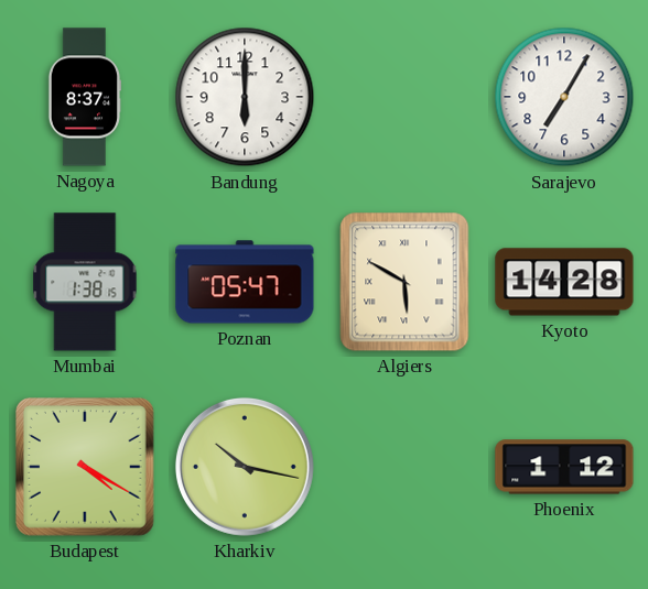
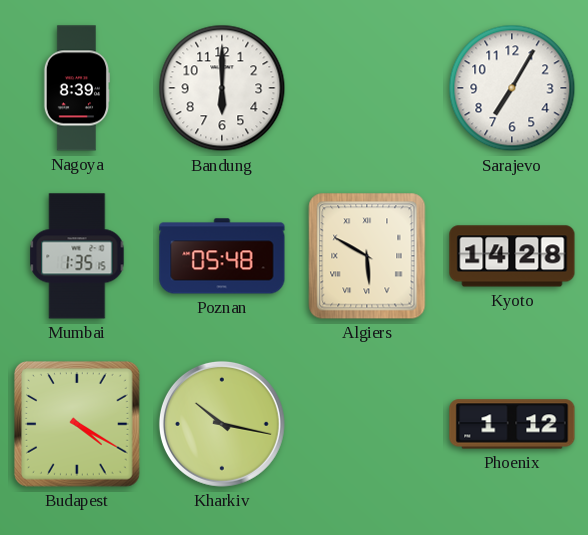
Nagoya: 8:37 -> 8:39 (76, 88)
Mumbai: 1:38 -> 1:35 (77, 256)
Poznan: 05:47 -> 05:48 (222, 256)
